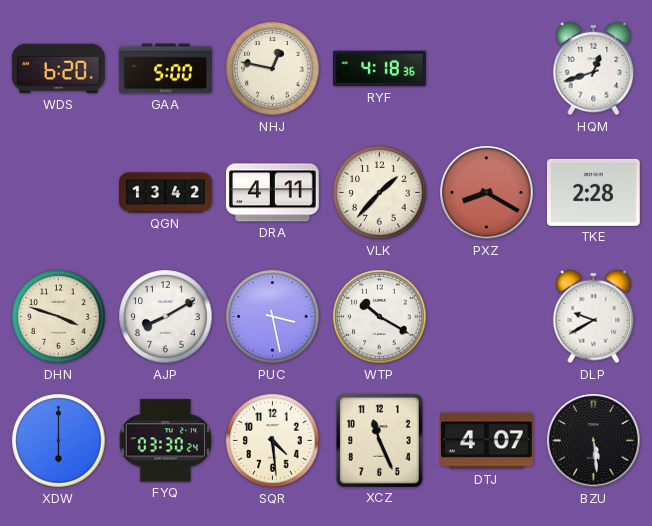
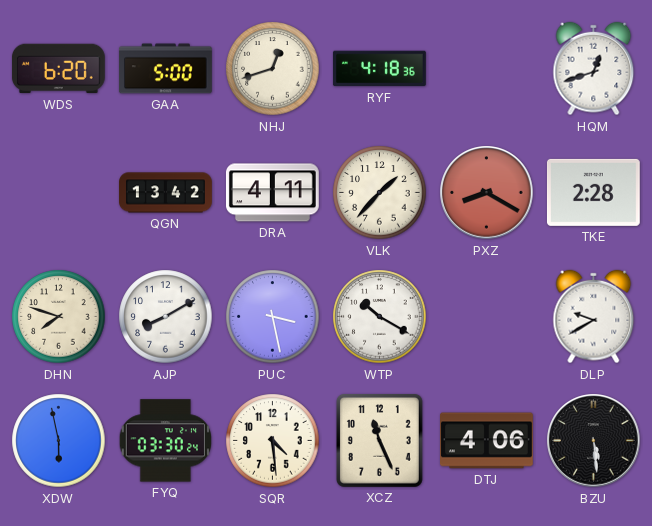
NHJ: 12:47 -> 12:42 (273, 69)
DHN: 3:48 -> 7:48 (59, 317)
XDW: 6:00 -> 5:58 (59, 441)
DTJ: 4:07 -> 4:06 (487, 441)
